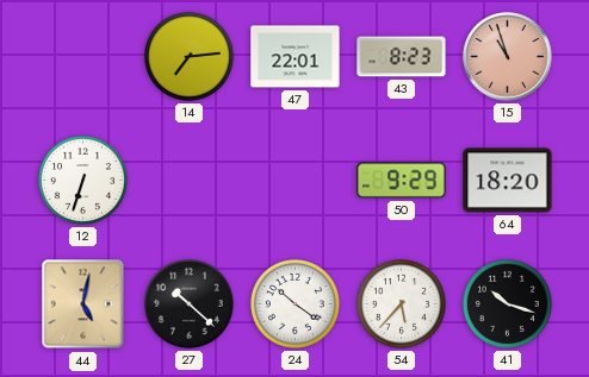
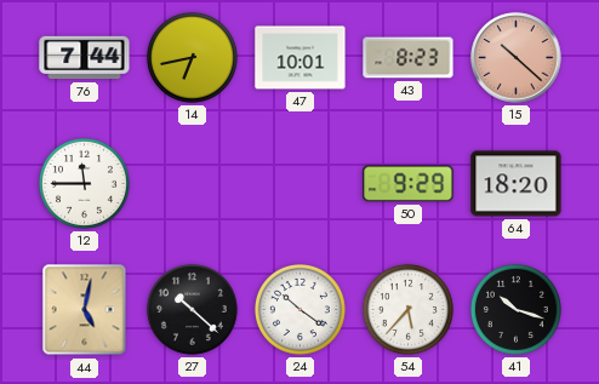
76: none -> 7:44 (85, 58)
14: 7:14 -> 6:43 (192, 57)
47: 22:01 -> 10:01 (301, 58)
15: 10:57 -> 10:22 (517, 58)
12: 6:33 -> 11:45 (84, 183)
